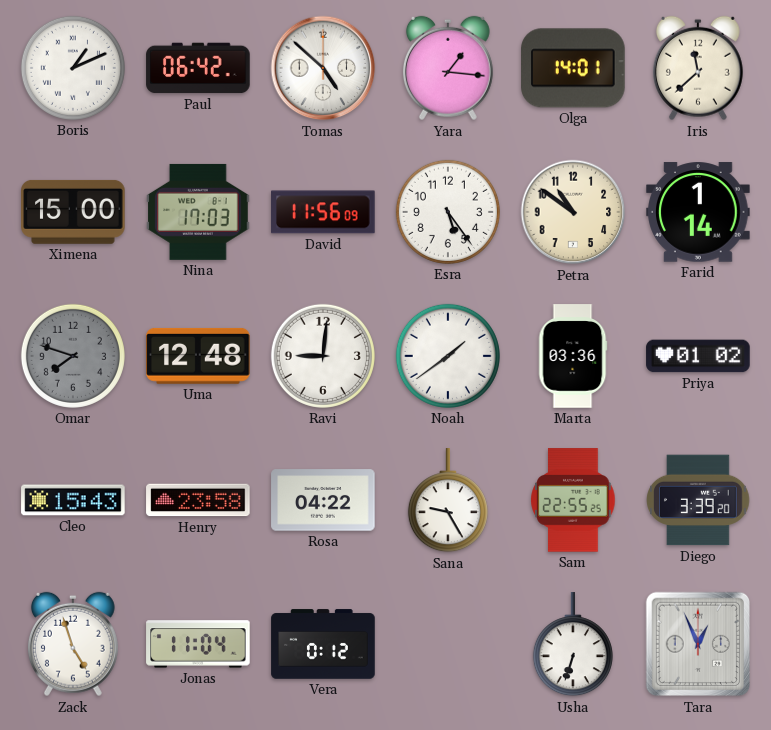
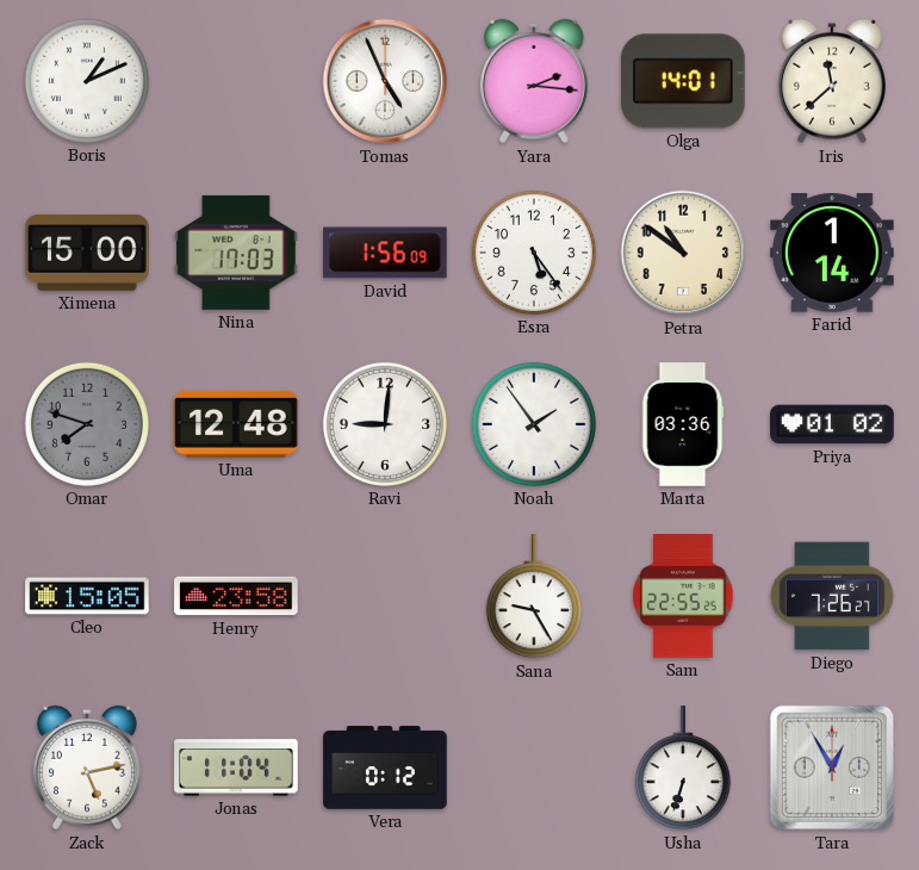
Paul: 06:42 -> none (198, 68)
Tomas: 4:52 -> 4:56 (385, 81)
Yara: 1:16 -> 2:16 (534, 81)
David: 11:56 -> 1:56 (385, 253)
Noah: 1:39 -> 1:54 (534, 424)
Cleo: 15:43 -> 15:05 (87, 596)
Rosa: 04:22 -> none (323, 500)
Diego: 3:39 -> 7:26 (832, 596)
Zack: 4:57 -> 5:13 (87, 768)
Tara: 12:56 -> 12:55 (832, 768)
